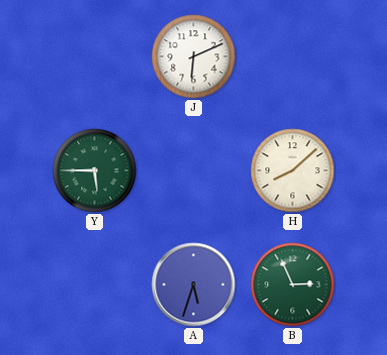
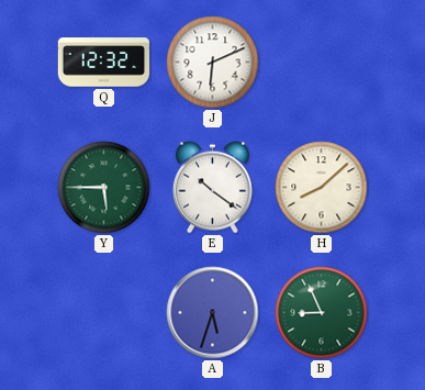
Q: none -> 12:32 (104, 63)
E: none -> 10:21 (212, 188)
B: 2:56 -> 8:56 (322, 313)
